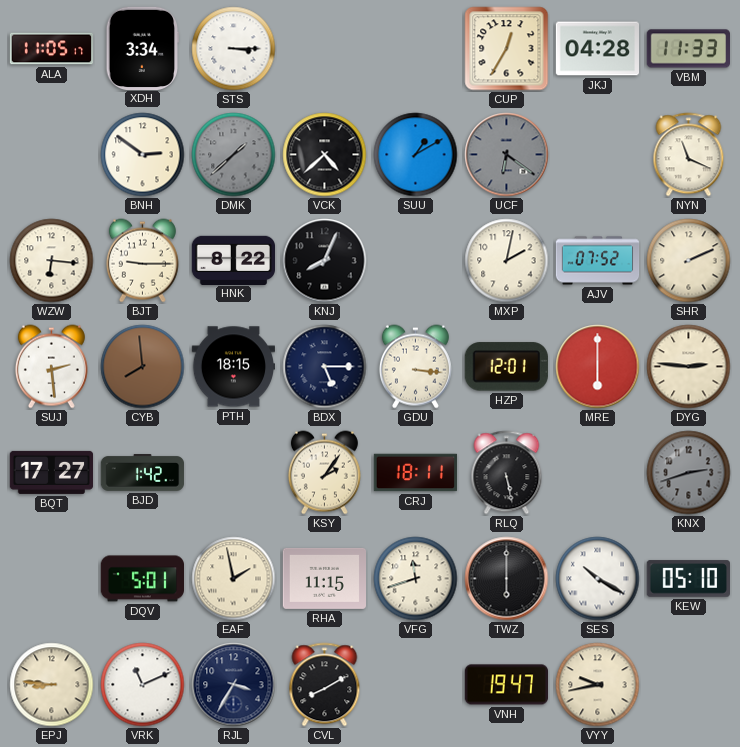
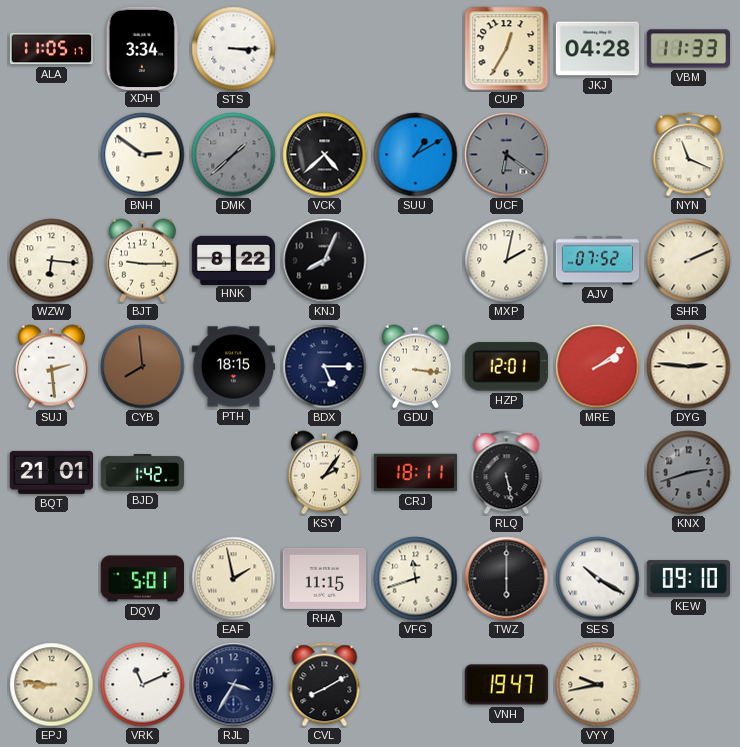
MRE: 6:00 -> 2:09 (598, 367)
BQT: 17:27 -> 21:01 (52, 472)
KEW: 05:10 -> 09:10 (688, 579)
